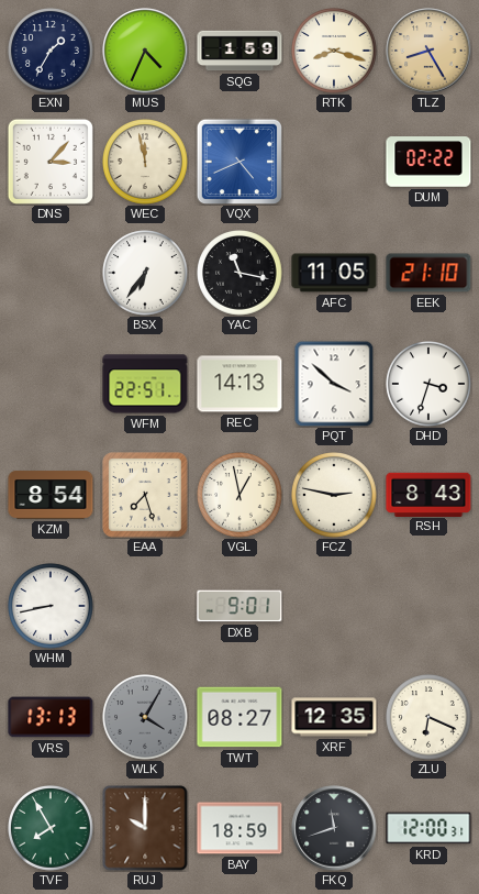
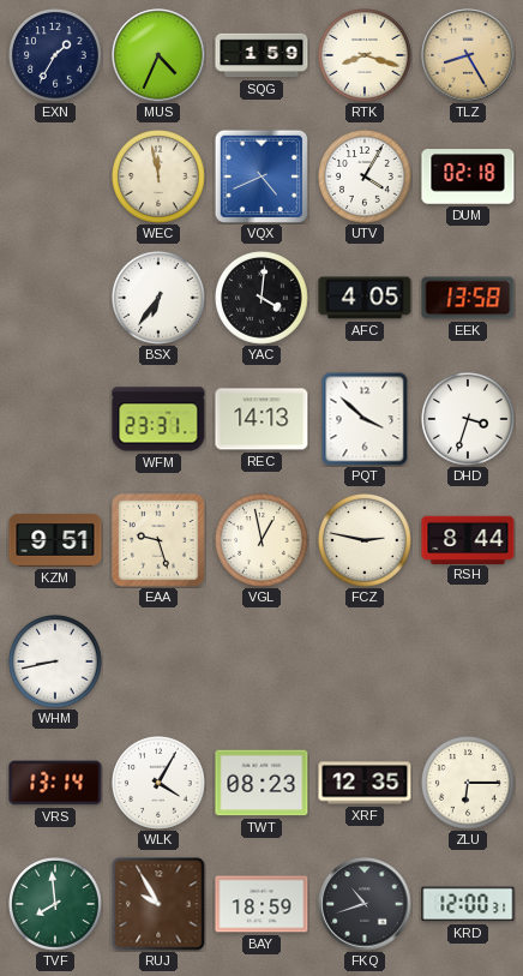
DNS: 3:07 -> none (51, 162)
UTV: none -> 4:05 (365, 176)
DUM: 02:22 -> 02:18 (468, 176)
YAC: 11:17 -> 4:01 (261, 298)
AFC: 11:05 -> 4:05 (365, 298)
EEK: 21:10 -> 13:58 (468, 298)
WFM: 22:51 -> 23:31 (158, 419)
KZM: 8:54 -> 9:51 (55, 540)
EAA: 7:27 -> 9:27 (158, 540)
RSH: 8:43 -> 8:44 (468, 539)
DXB: 9:01 -> none (239, 606)
VRS: 13:13 -> 13:14 (55, 783)
WLK dial: grey -> white (158, 783)
TWT: 08:27 -> 08:23 (261, 783)
ZLU: 6:19 -> 6:15 (468, 783)
TVF: 7:55 -> 7:59 (55, 904)
RUJ: 10:00 -> 9:55 (158, 904)
FKQ: 11:42 -> 10:42 (365, 904)
